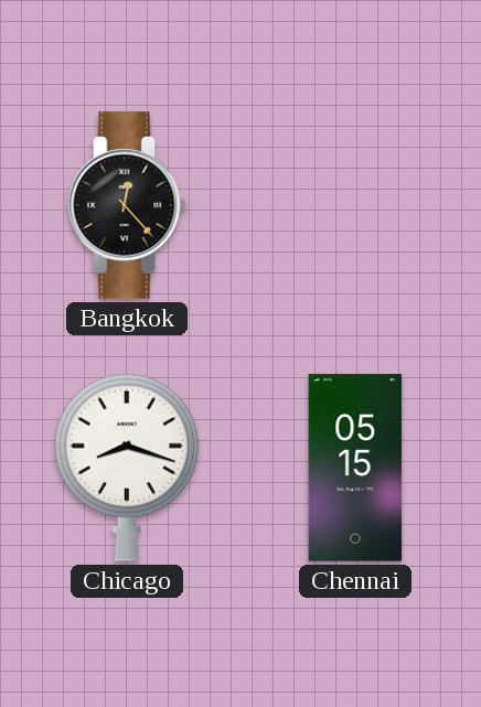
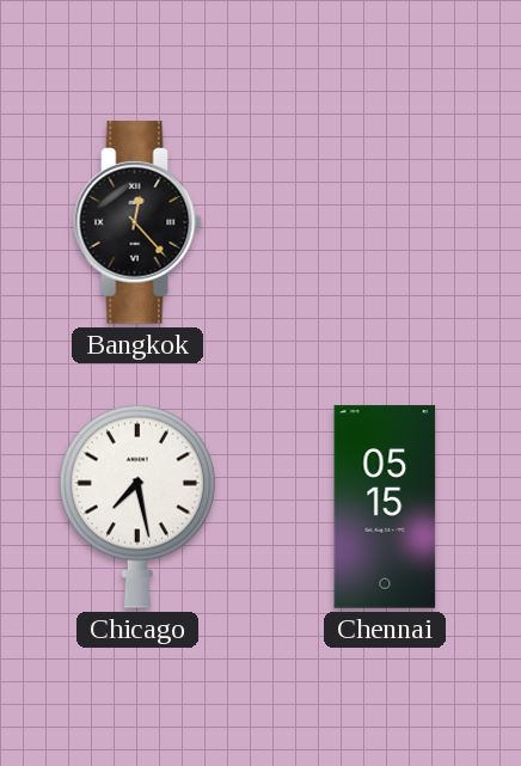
Chicago: 8:18 -> 7:28 (137, 507)
